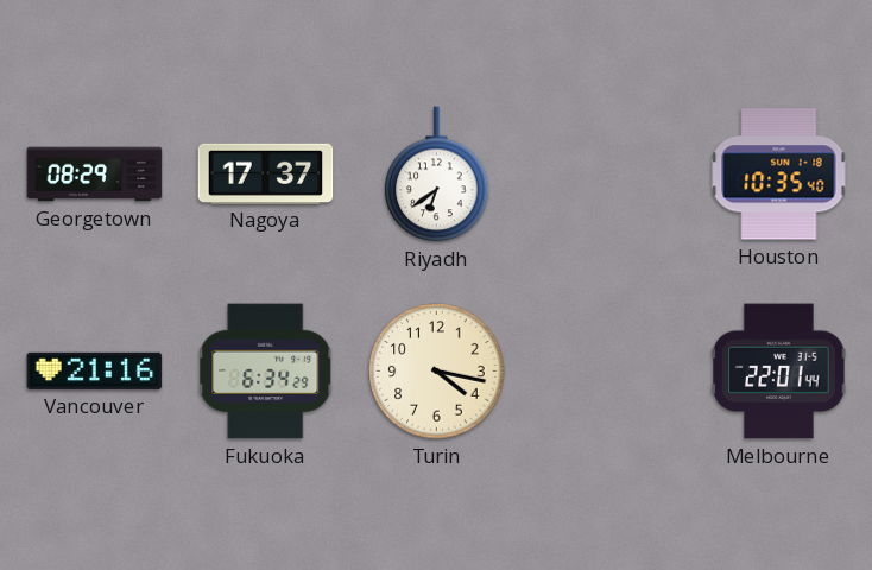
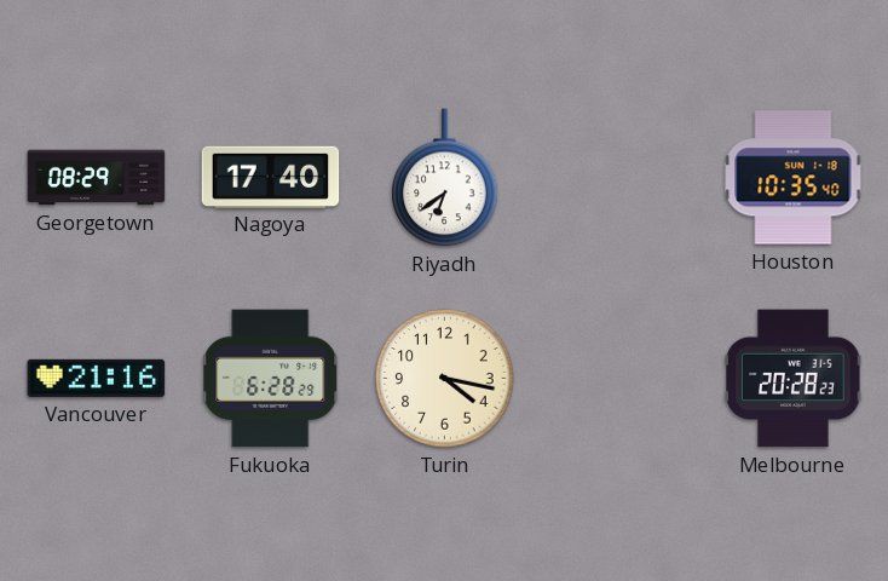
Nagoya: 17:37 -> 17:40 (271, 177)
Fukuoka: 6:34 -> 6:28 (271, 379)
Melbourne: 22:01 -> 20:28 (794, 379)
